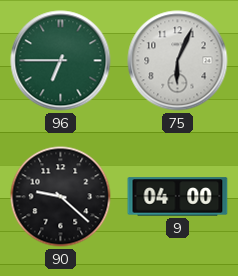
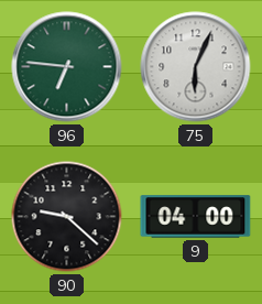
96: 6:45 -> 6:46 (67, 67)
